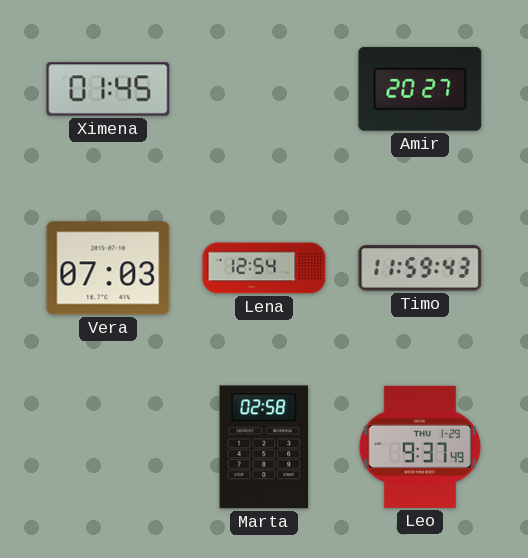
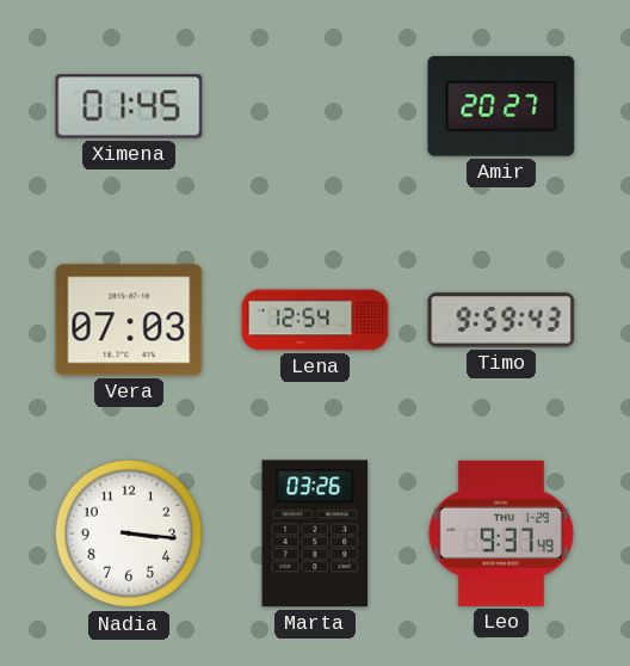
Timo: 11:59 -> 9:59 (501, 320)
Nadia: none -> 3:16 (129, 534)
Marta: 02:58 -> 03:26 (315, 534)
